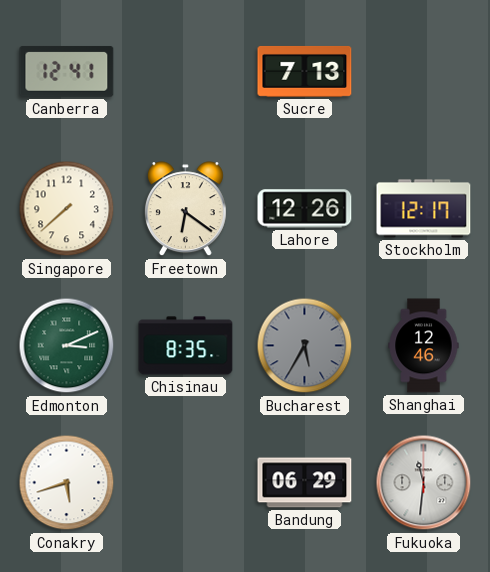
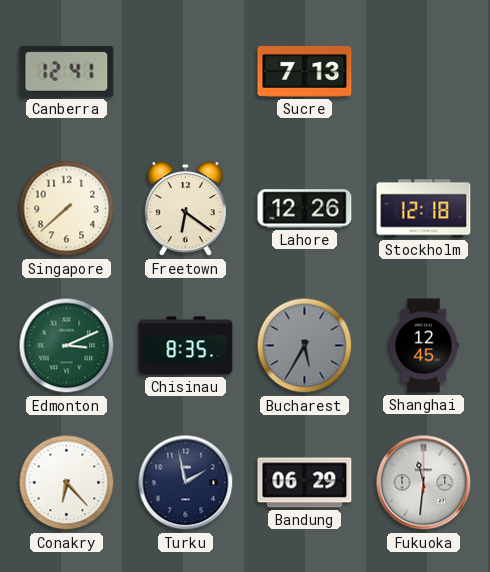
Stockholm: 12:17 -> 12:18 (424, 209)
Shanghai: 12:46 -> 12:45 (424, 346)
Conakry: 5:42 -> 6:23 (67, 483)
Turku: none -> 1:58 (186, 483)
